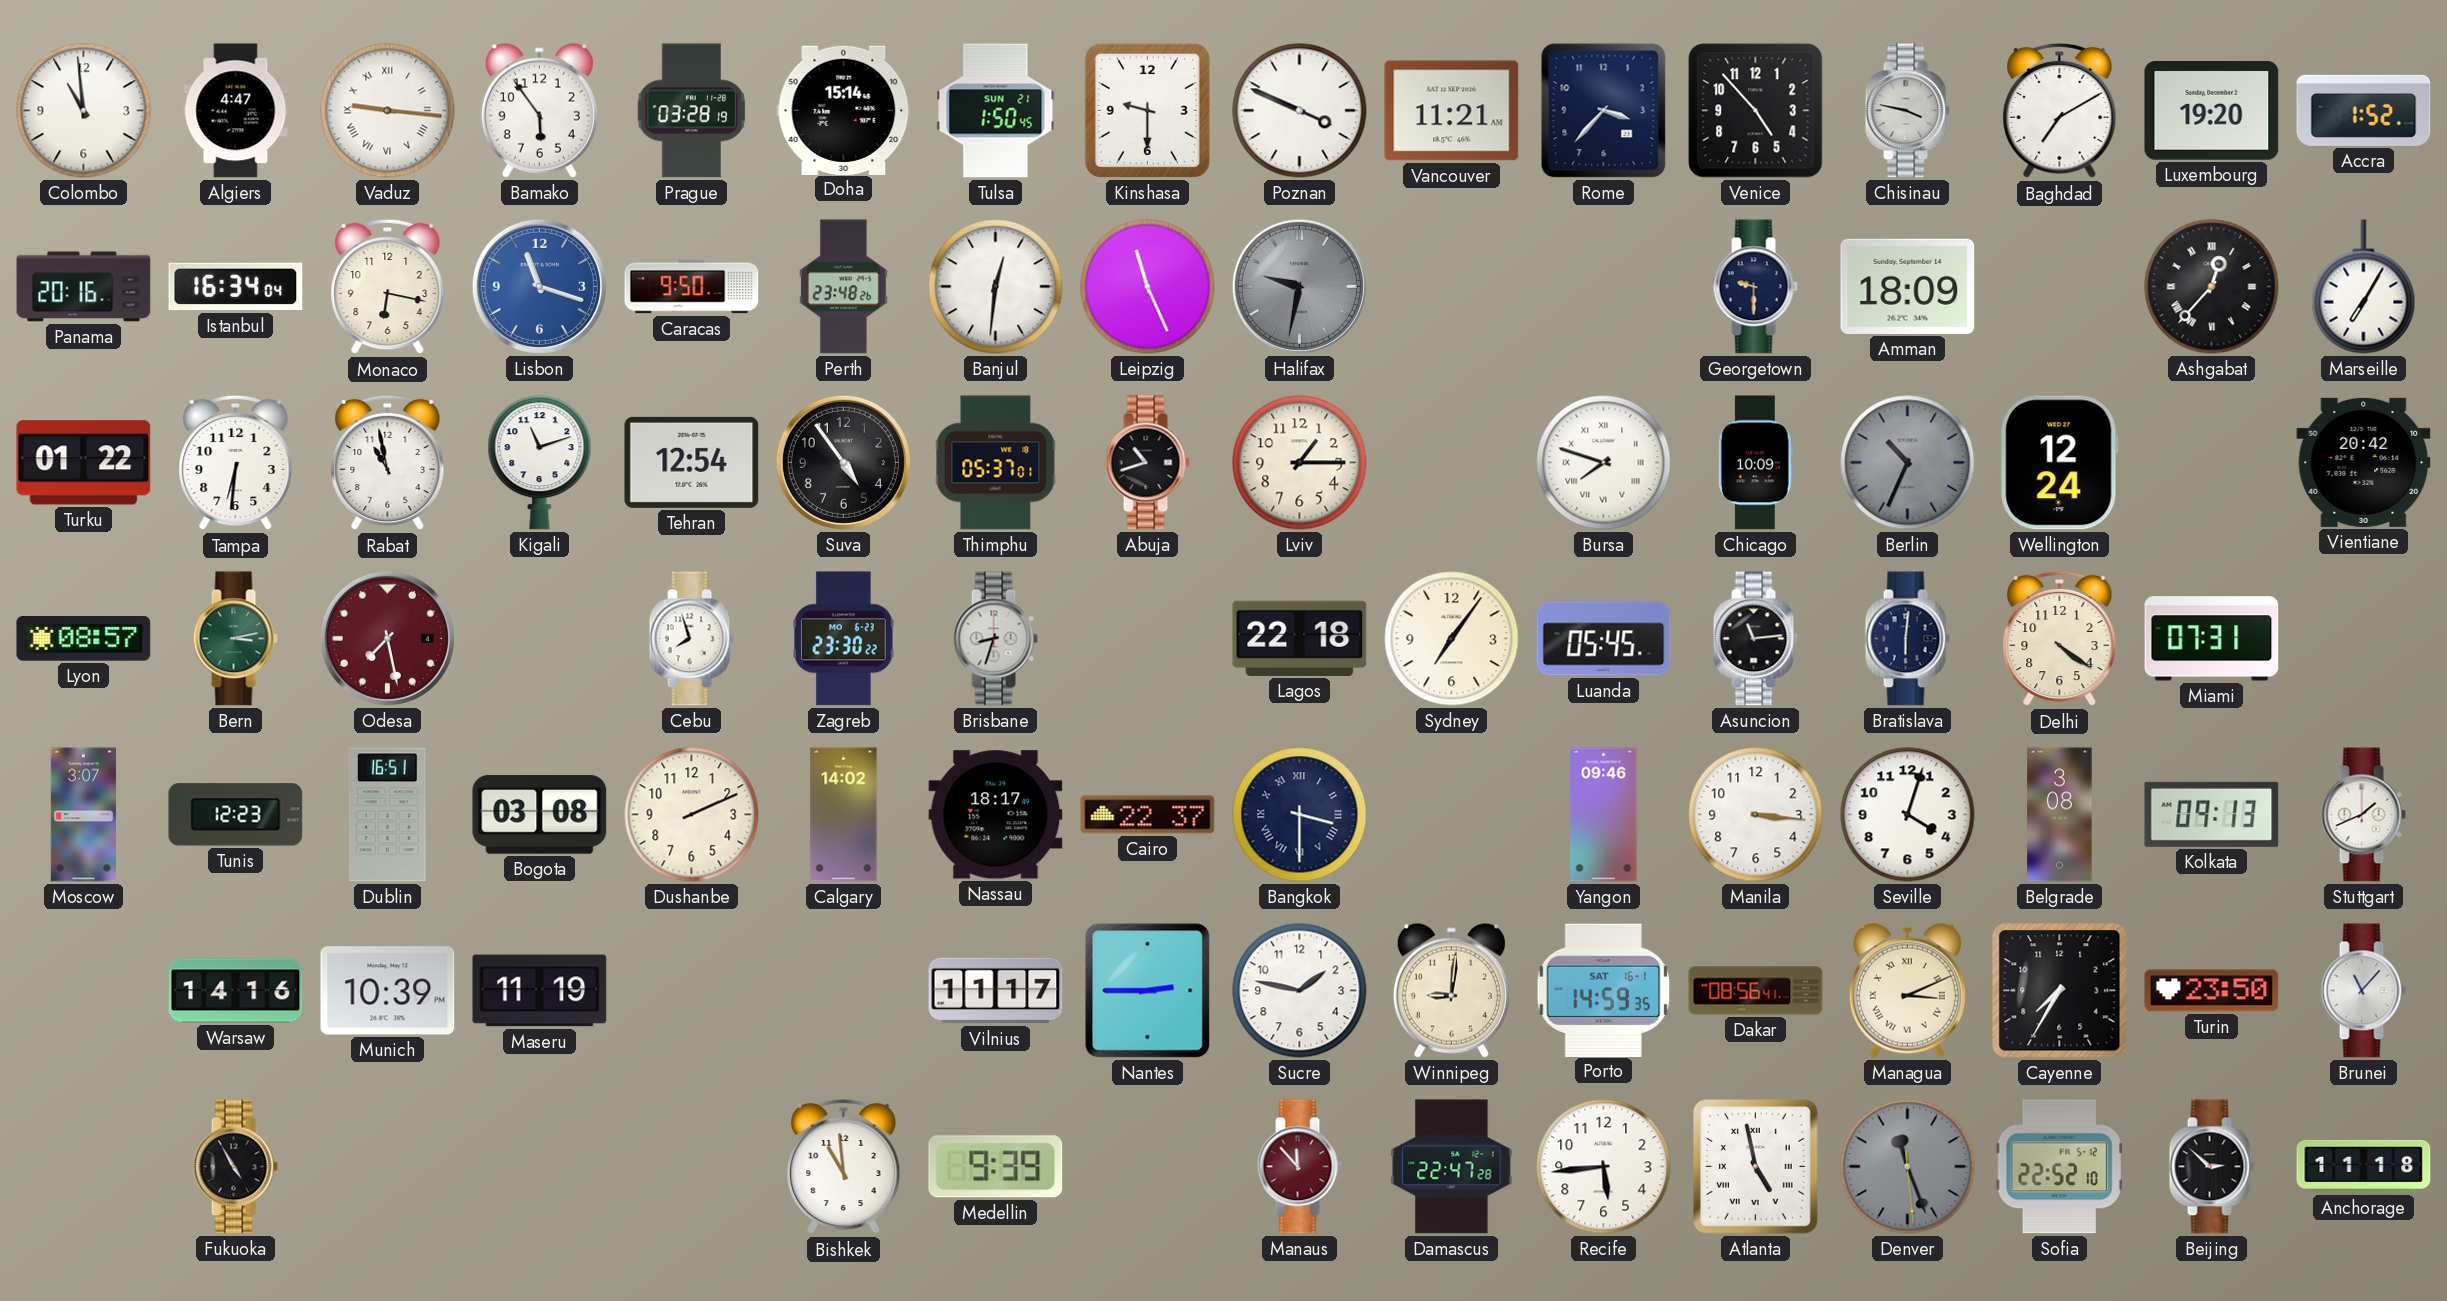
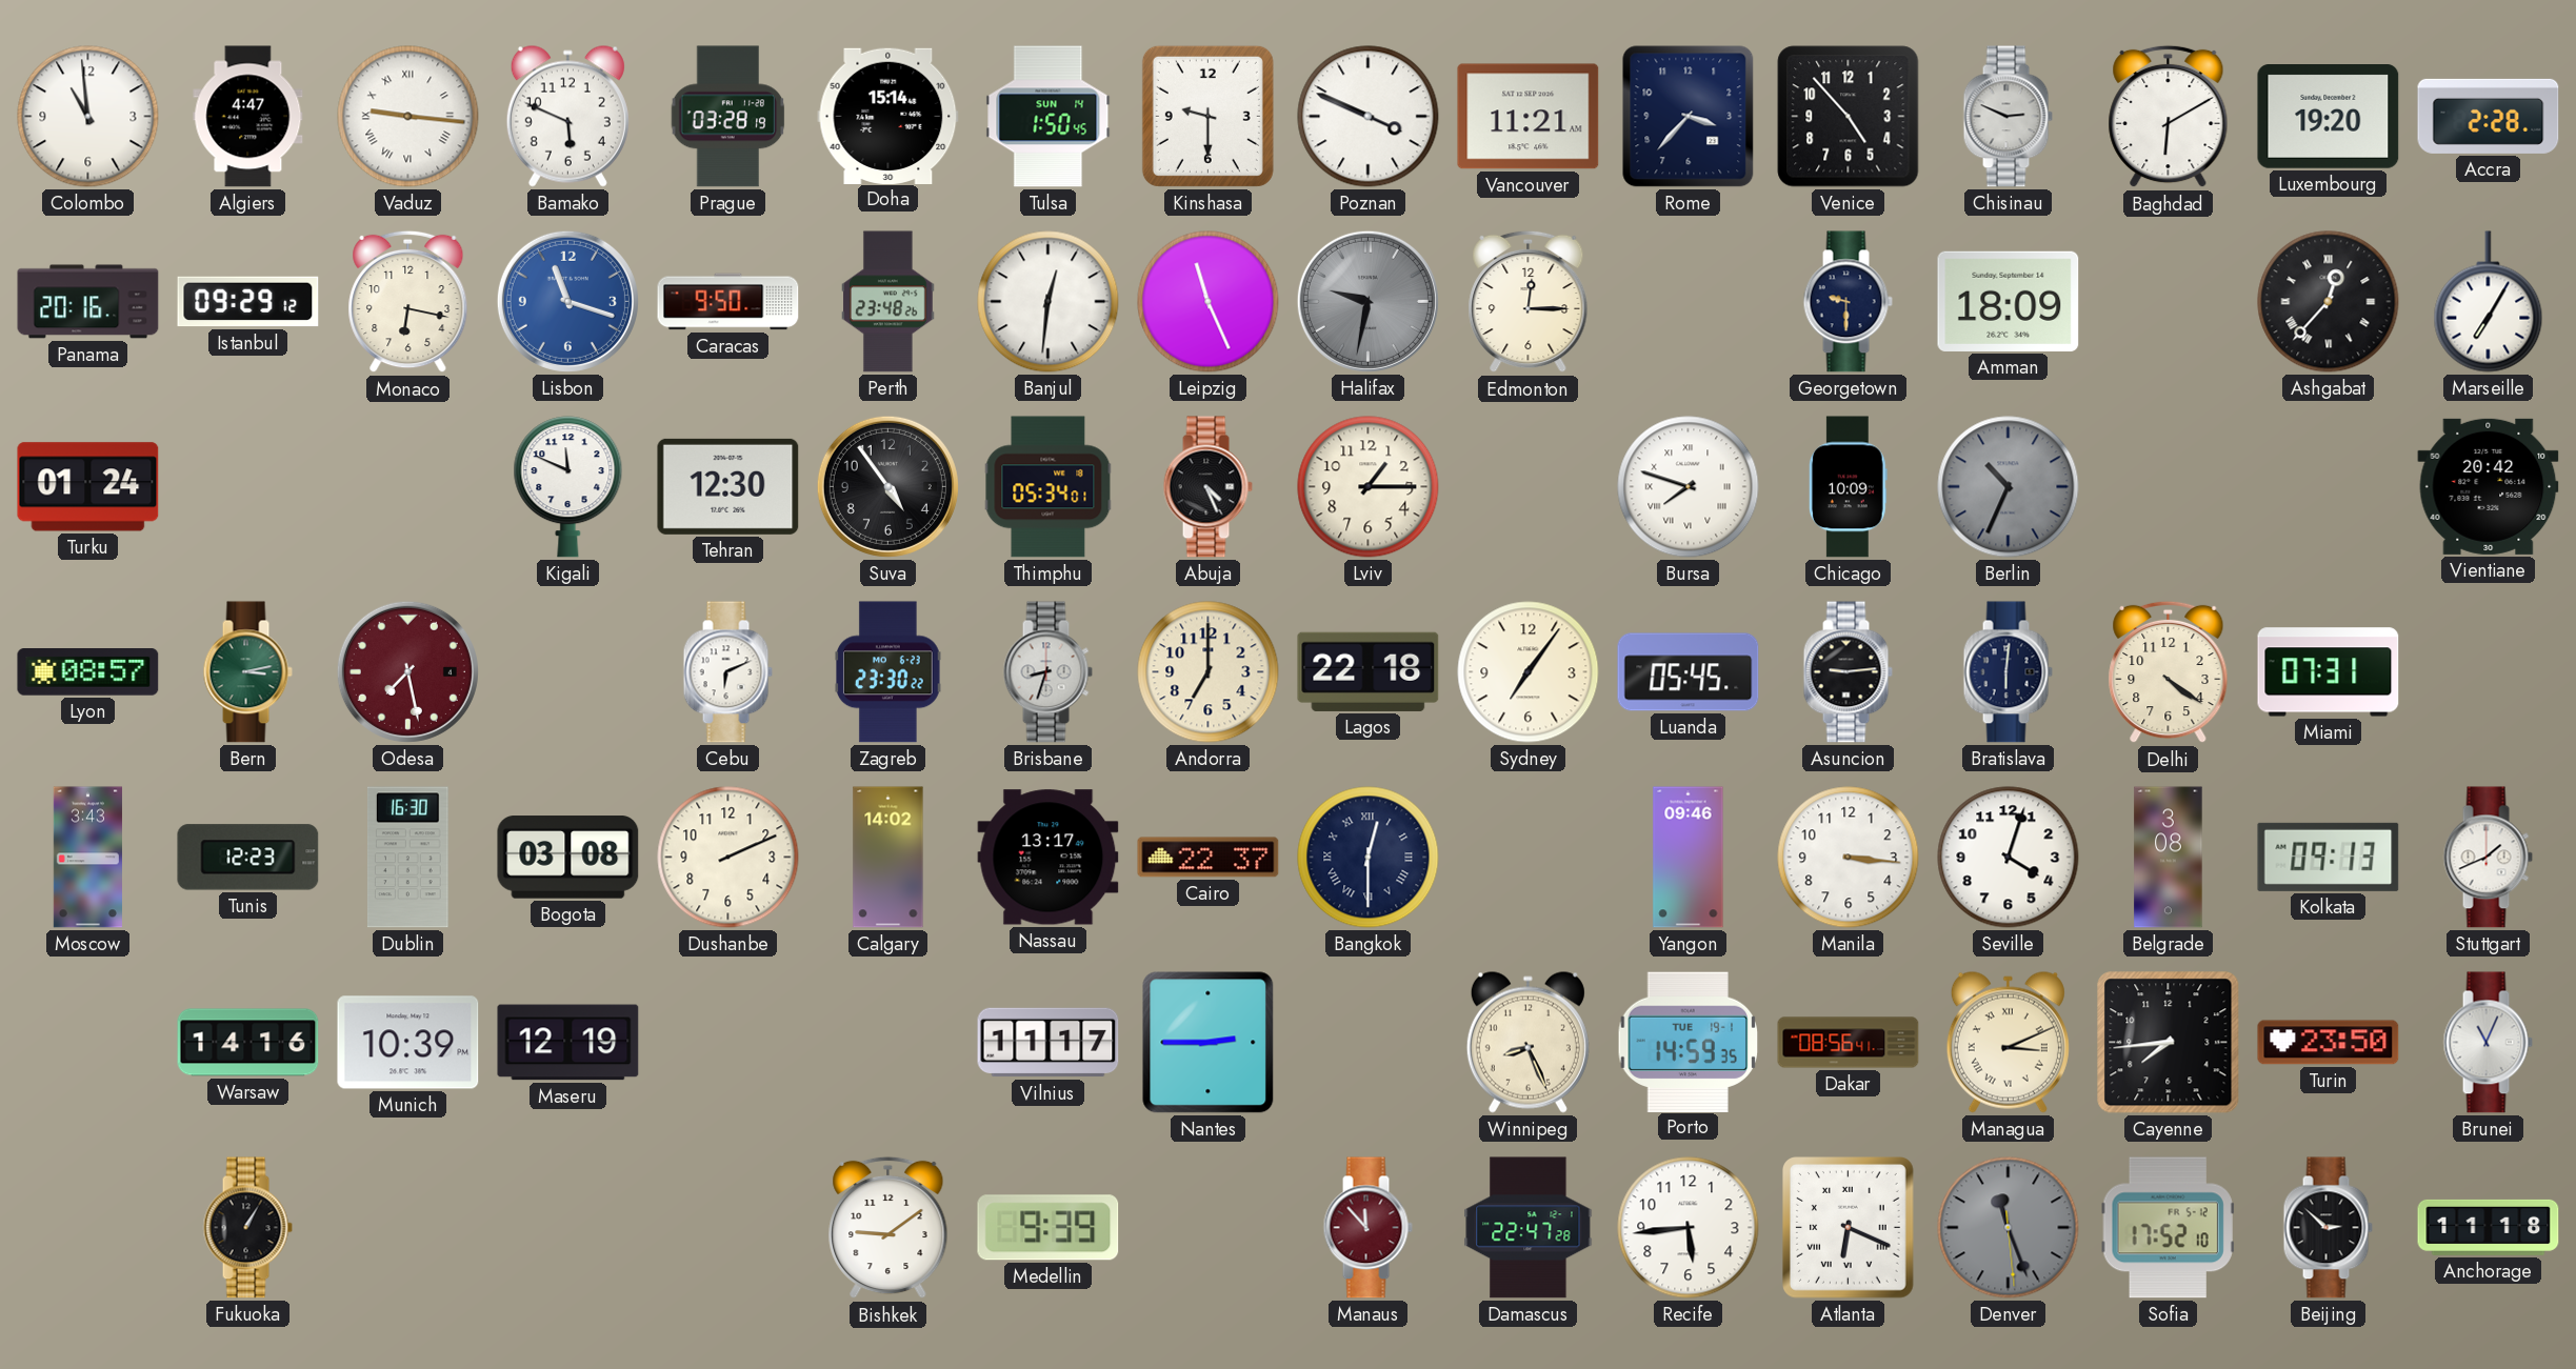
Bamako: 5:54 -> 5:49 (567, 116)
Tulsa date: SUN 21 -> SUN 14 (1049, 117)
Chisinau: 3:47 -> 2:49 (2008, 117)
Baghdad: 7:10 -> 6:10 (2169, 117)
Accra: 1:52 -> 2:28 (2489, 116)
Istanbul: 16:34 -> 09:29 (248, 302)
Edmonton: none -> 12:15 (1529, 302)
Turku: 01:22 -> 01:24 (88, 487)
Tampa: 6:31 -> none (236, 463)
Rabat: 10:58 -> none (388, 463)
Kigali: 11:12 -> 11:49 (568, 487)
Tehran: 12:54 -> 12:30 (728, 486)
Thimphu: 05:37 -> 05:34 (1049, 487)
Abuja: 10:42 -> 4:26 (1207, 487)
Wellington: 12:24 -> none (2059, 463)
Cebu: 7:57 -> 6:11 (727, 672)
Andorra: none -> 7:00 (1209, 672)
Asuncion: 11:14 -> 9:14 (1848, 672)
Moscow: 3:07 -> 3:43 (87, 858)
Dublin: 16:51 -> 16:30 (407, 858)
Nassau: 18:17 -> 13:17 (1049, 858)
Bangkok: 3:30 -> 12:30 (1369, 858)
Maseru: 11:19 -> 12:19 (568, 1043)
Sucre: 1:47 -> none (1300, 991)
Winnipeg: 9:01 -> 8:26 (1527, 1042)
Porto date: SAT 16-1 -> TUE 19-1 (1689, 1042)
Cayenne: 7:35 -> 7:44 (2169, 1043)
Brunei: 11:07 -> 11:04 (2488, 1043)
Fukuoka: 4:55 -> 1:05 (247, 1228)
Bishkek: 10:59 -> 9:09 (888, 1228)
Atlanta: 4:58 -> 6:19 (1849, 1228)
Sofia: 22:52 -> 17:52 (2168, 1228)
